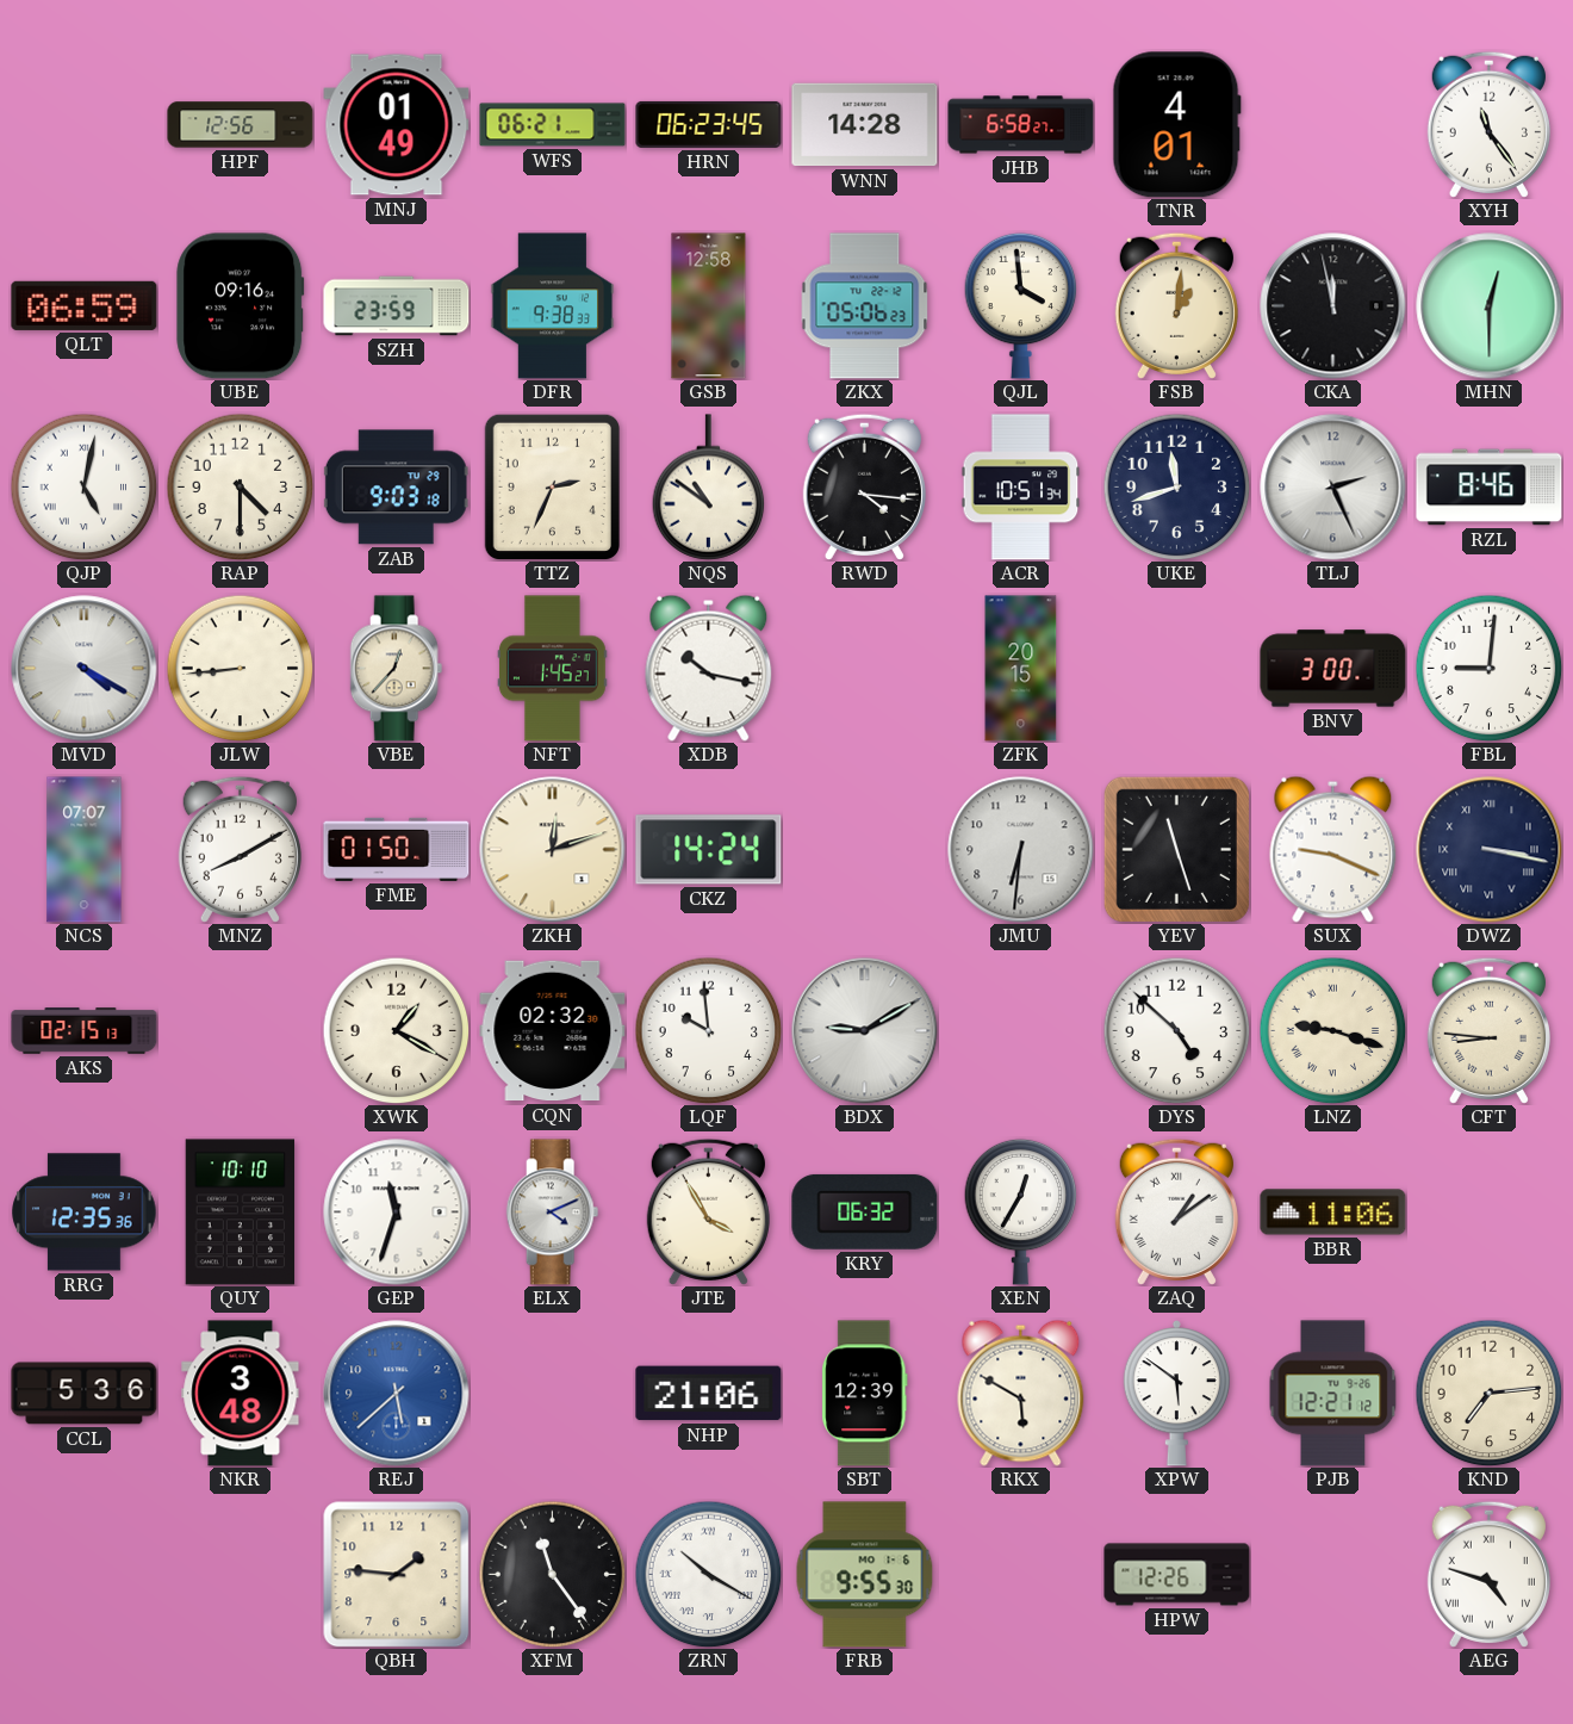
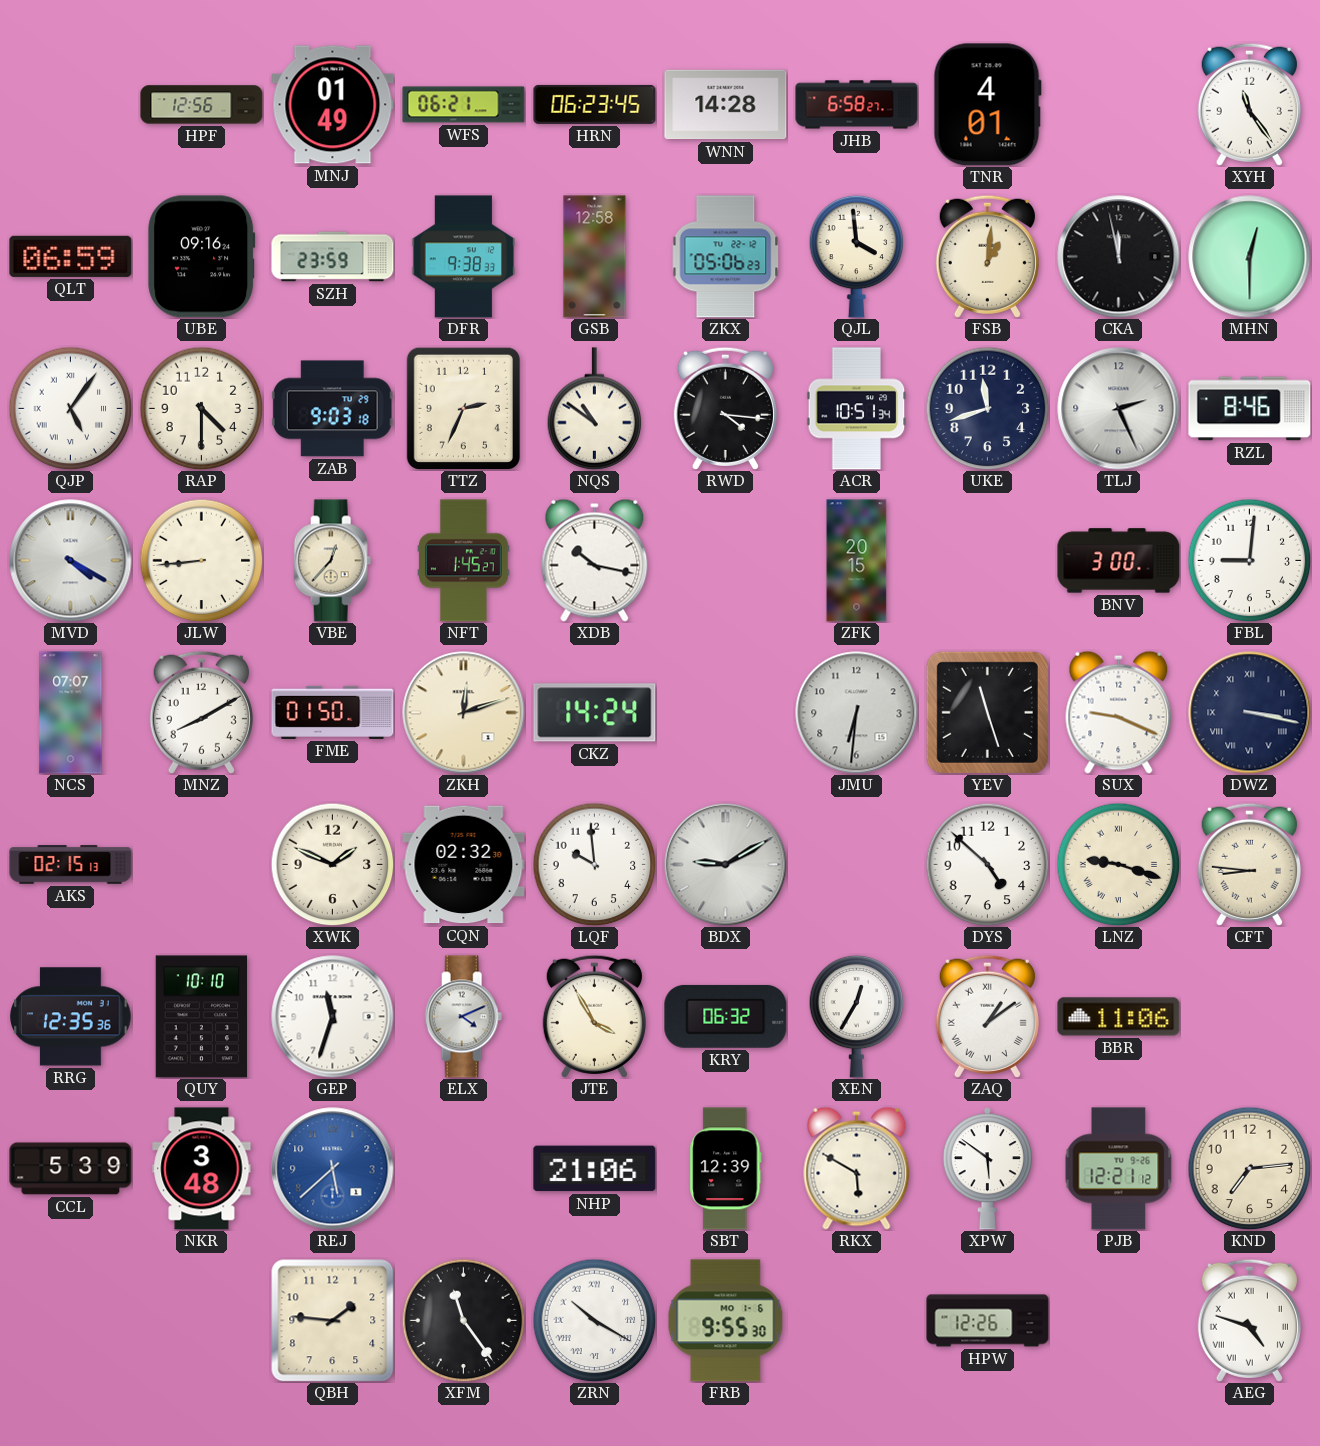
QJP: 5:02 -> 5:06 (70, 408)
XWK: 1:20 -> 1:49 (332, 864)
CCL: 5:36 -> 5:39 (71, 1169)
